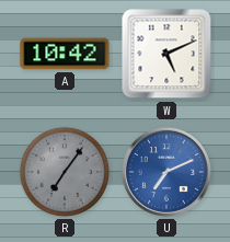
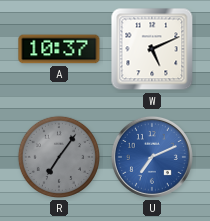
A: 10:42 -> 10:37 (59, 49)
